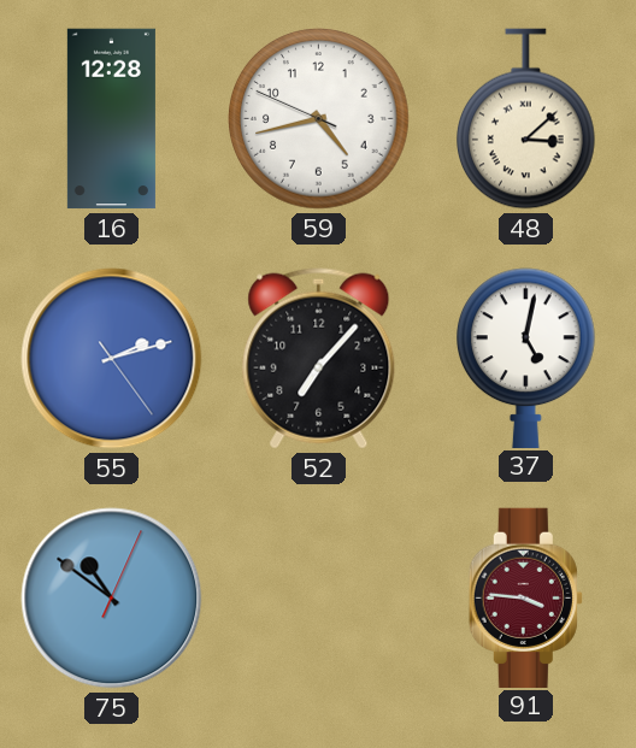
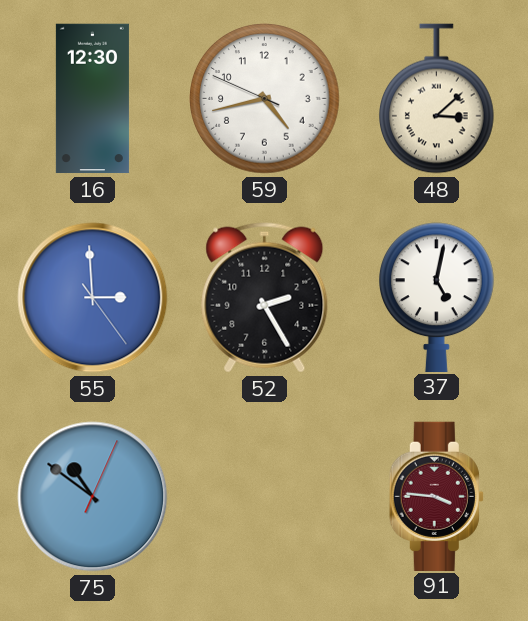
16: 12:28 -> 12:30 (92, 99)
55: 2:12 -> 2:59 (93, 298)
52: 7:07 -> 2:25 (265, 298)
